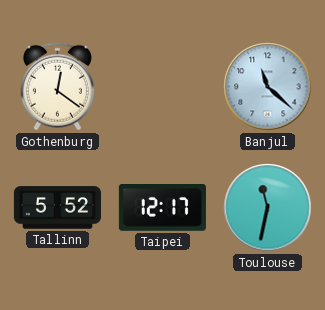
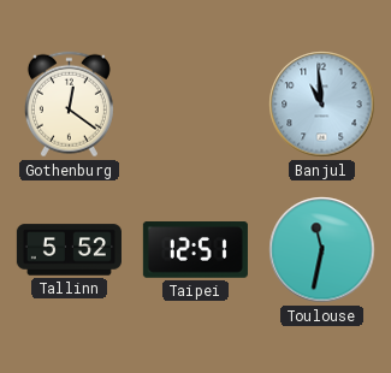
Banjul: 11:22 -> 10:59 (322, 105)
Taipei: 12:17 -> 12:51 (195, 250)
